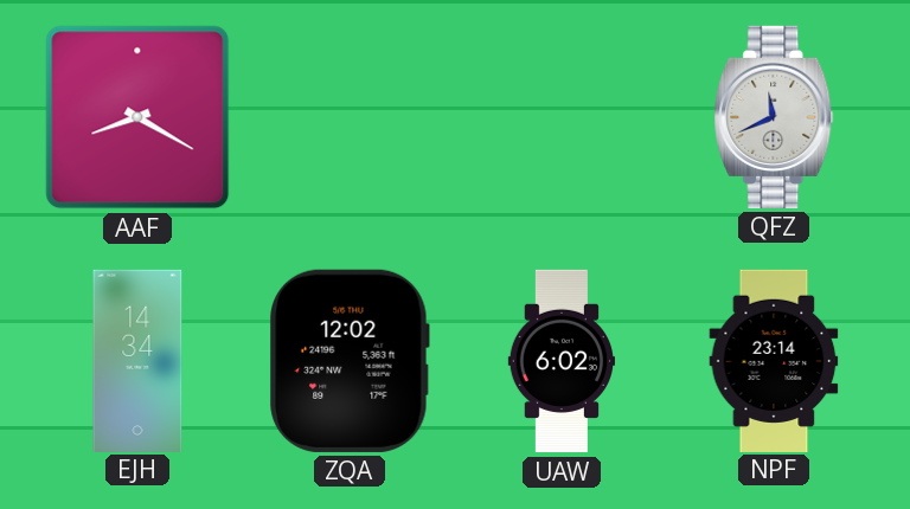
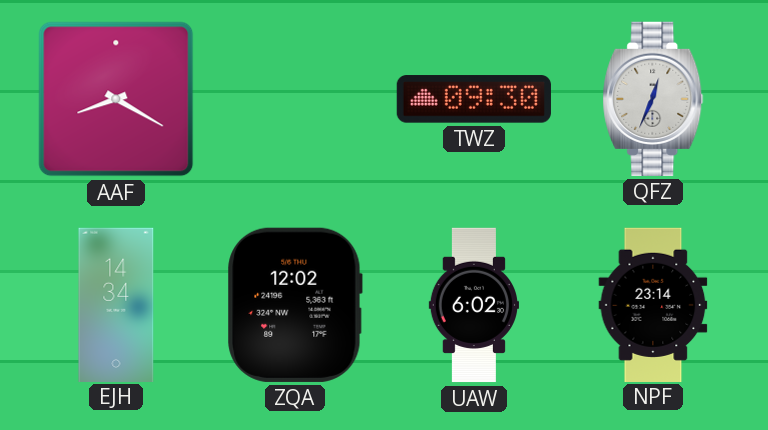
TWZ: none -> 09:30 (474, 99)
QFZ: 11:41 -> 12:34 (653, 99)
